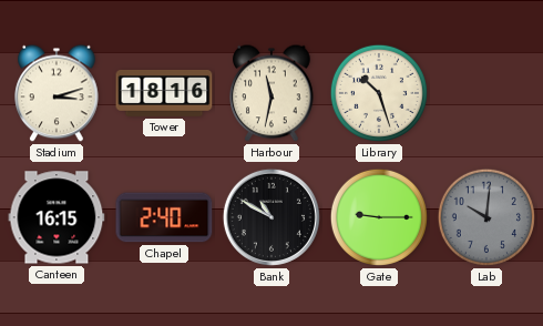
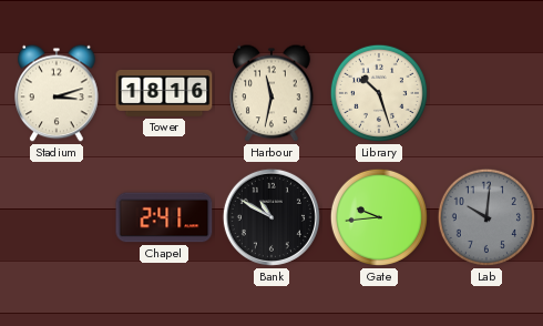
Canteen: 16:15 -> none (57, 217)
Chapel: 2:40 -> 2:41 (164, 217)
Gate: 9:15 -> 9:44 (379, 217)
